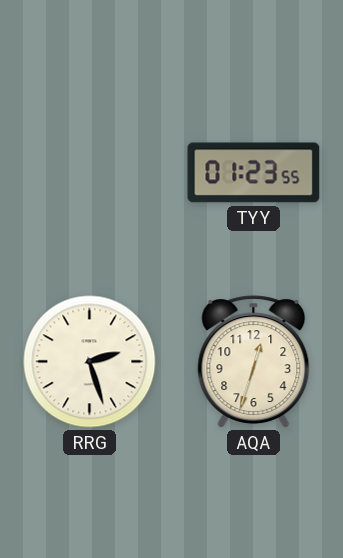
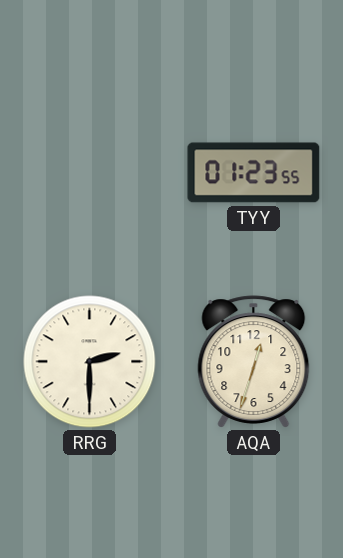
RRG: 2:27 -> 2:30 (90, 362)
